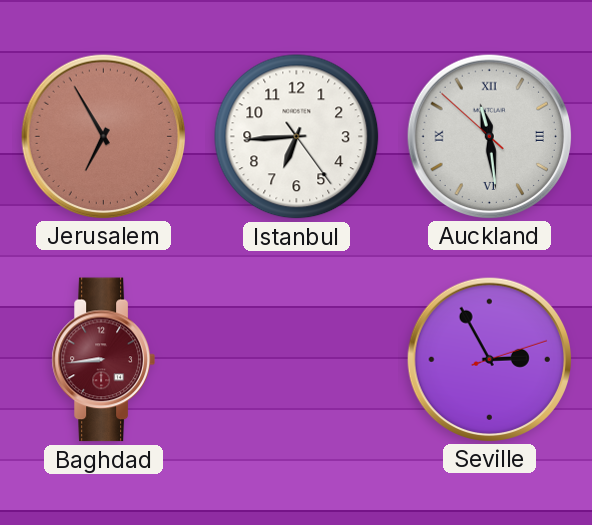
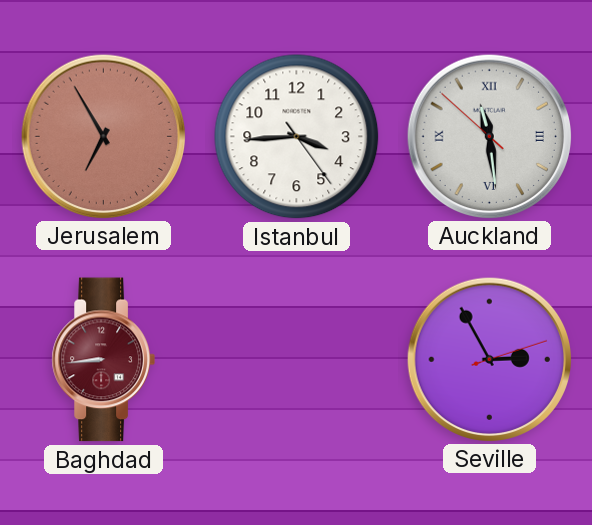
Istanbul: 6:44 -> 3:44 (297, 137)
